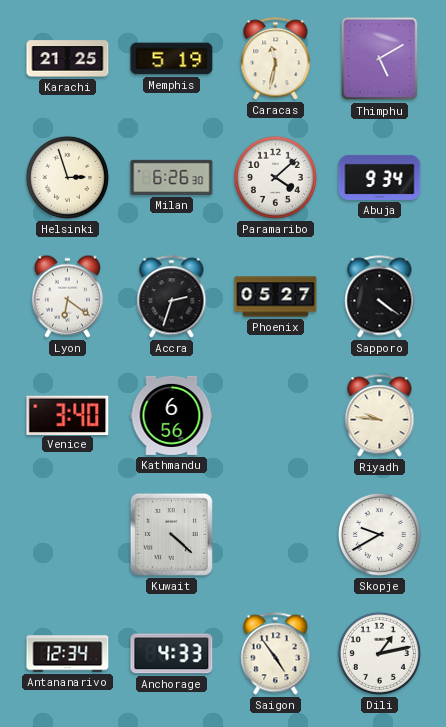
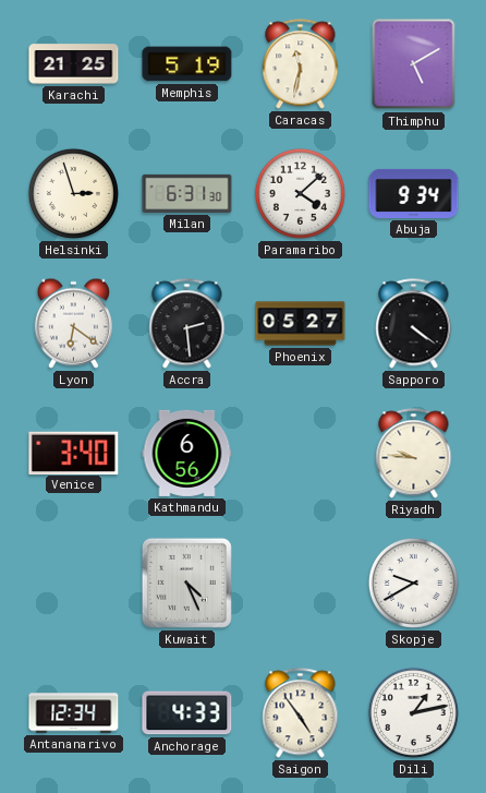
Milan: 6:26 -> 6:31 (187, 193)
Accra: 2:33 -> 2:29 (187, 324)
Kuwait: 4:22 -> 4:26 (186, 582)
